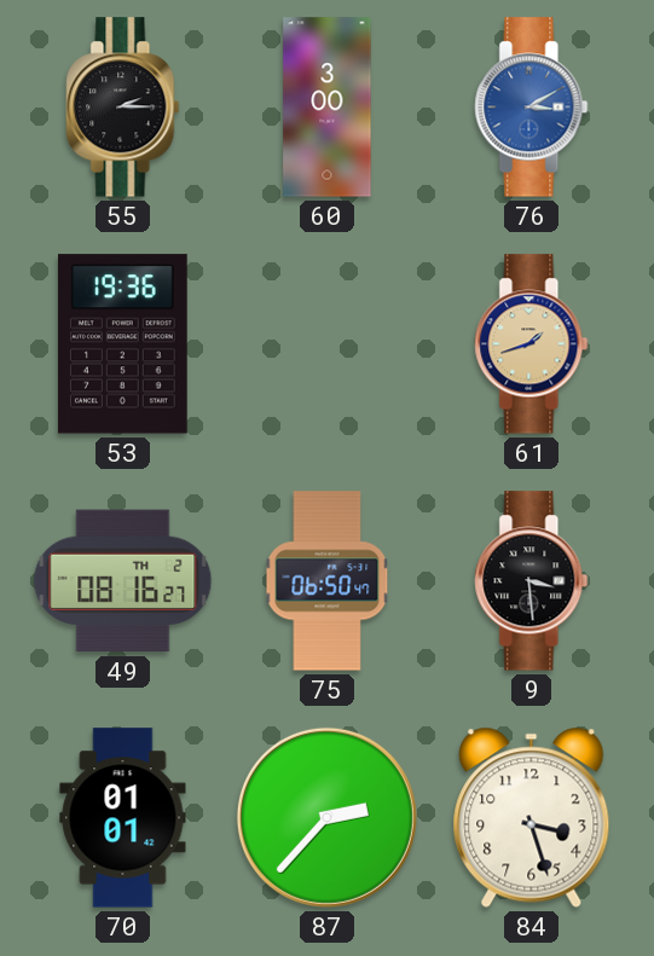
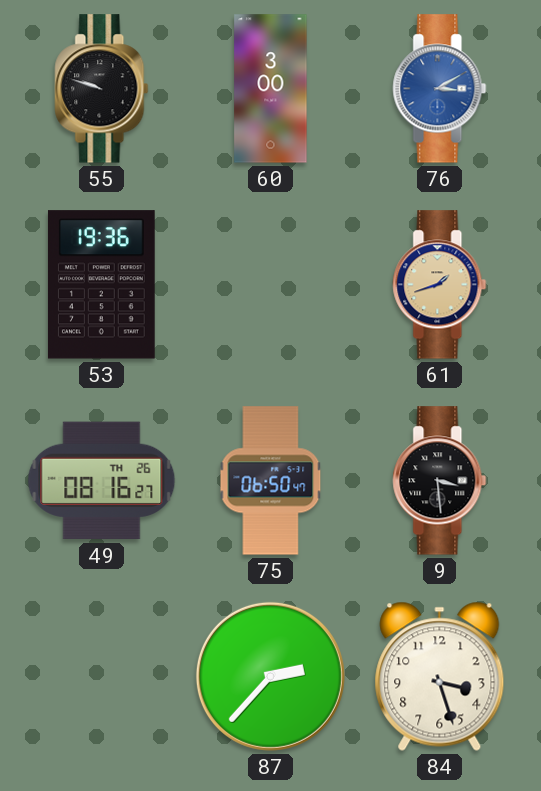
55: 2:15 -> 9:48 (102, 89)
49 date: TH 2 -> TH 26 (102, 481)
70: 01:01 -> none (123, 818)
